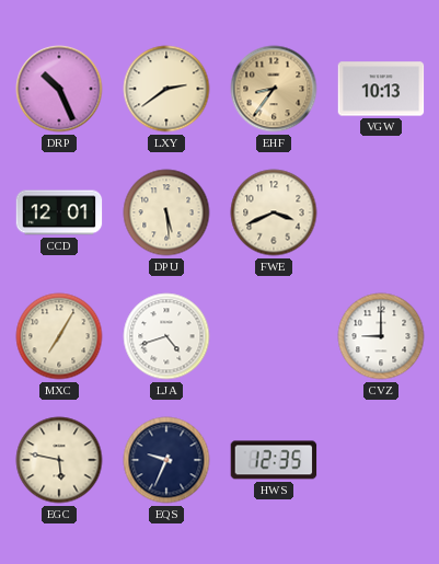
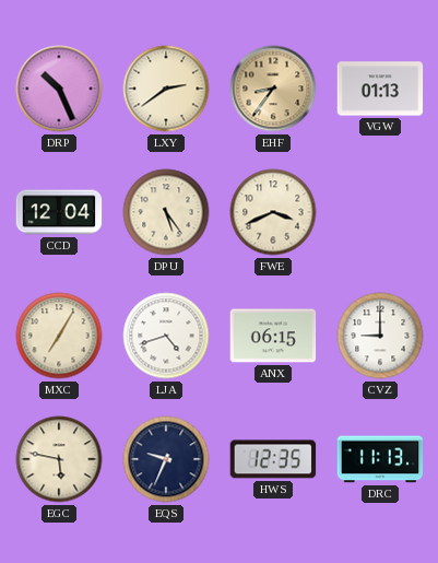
VGW: 10:13 -> 01:13 (380, 89)
CCD: 12:01 -> 12:04 (59, 212)
DPU: 5:29 -> 5:24 (166, 212)
ANX: none -> 06:15 (273, 336)
DRC: none -> 11:13 (380, 459)
